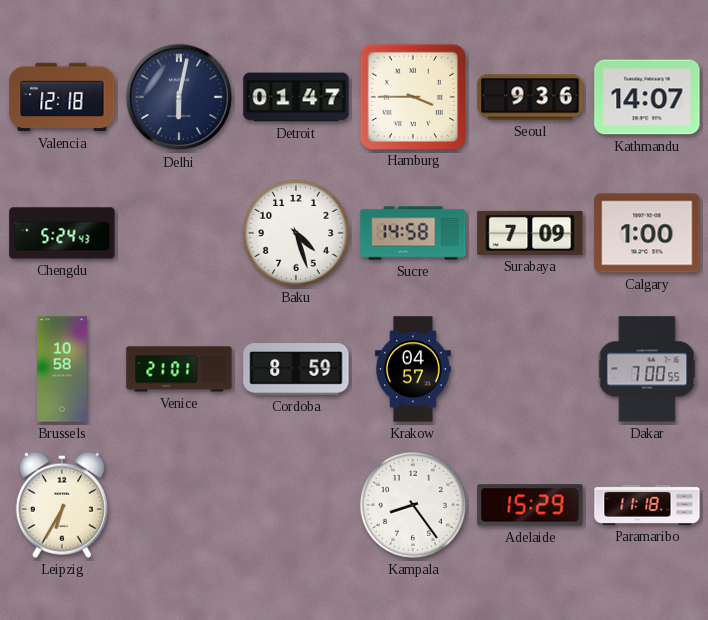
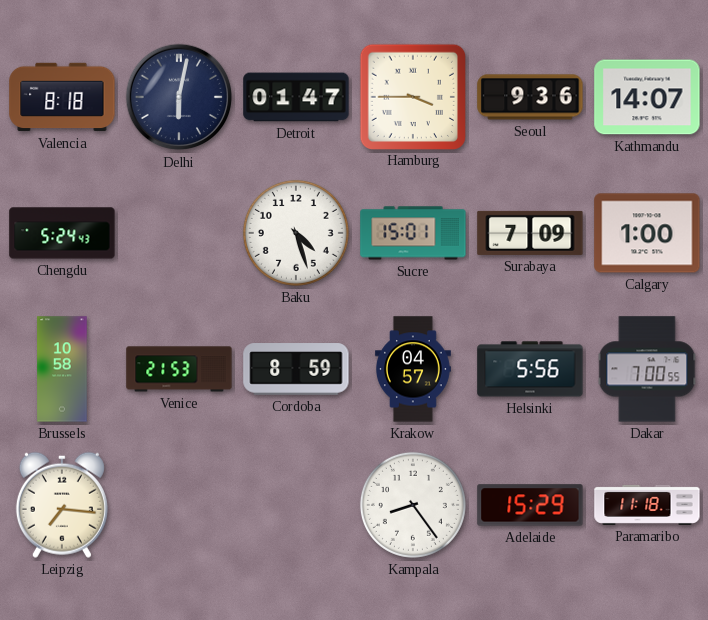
Valencia: 12:18 -> 8:18 (62, 97)
Sucre: 14:58 -> 15:01 (413, 233)
Venice: 21:01 -> 21:53 (179, 369)
Helsinki: none -> 5:56 (530, 369)
Leipzig: 6:35 -> 7:16 (62, 505)
